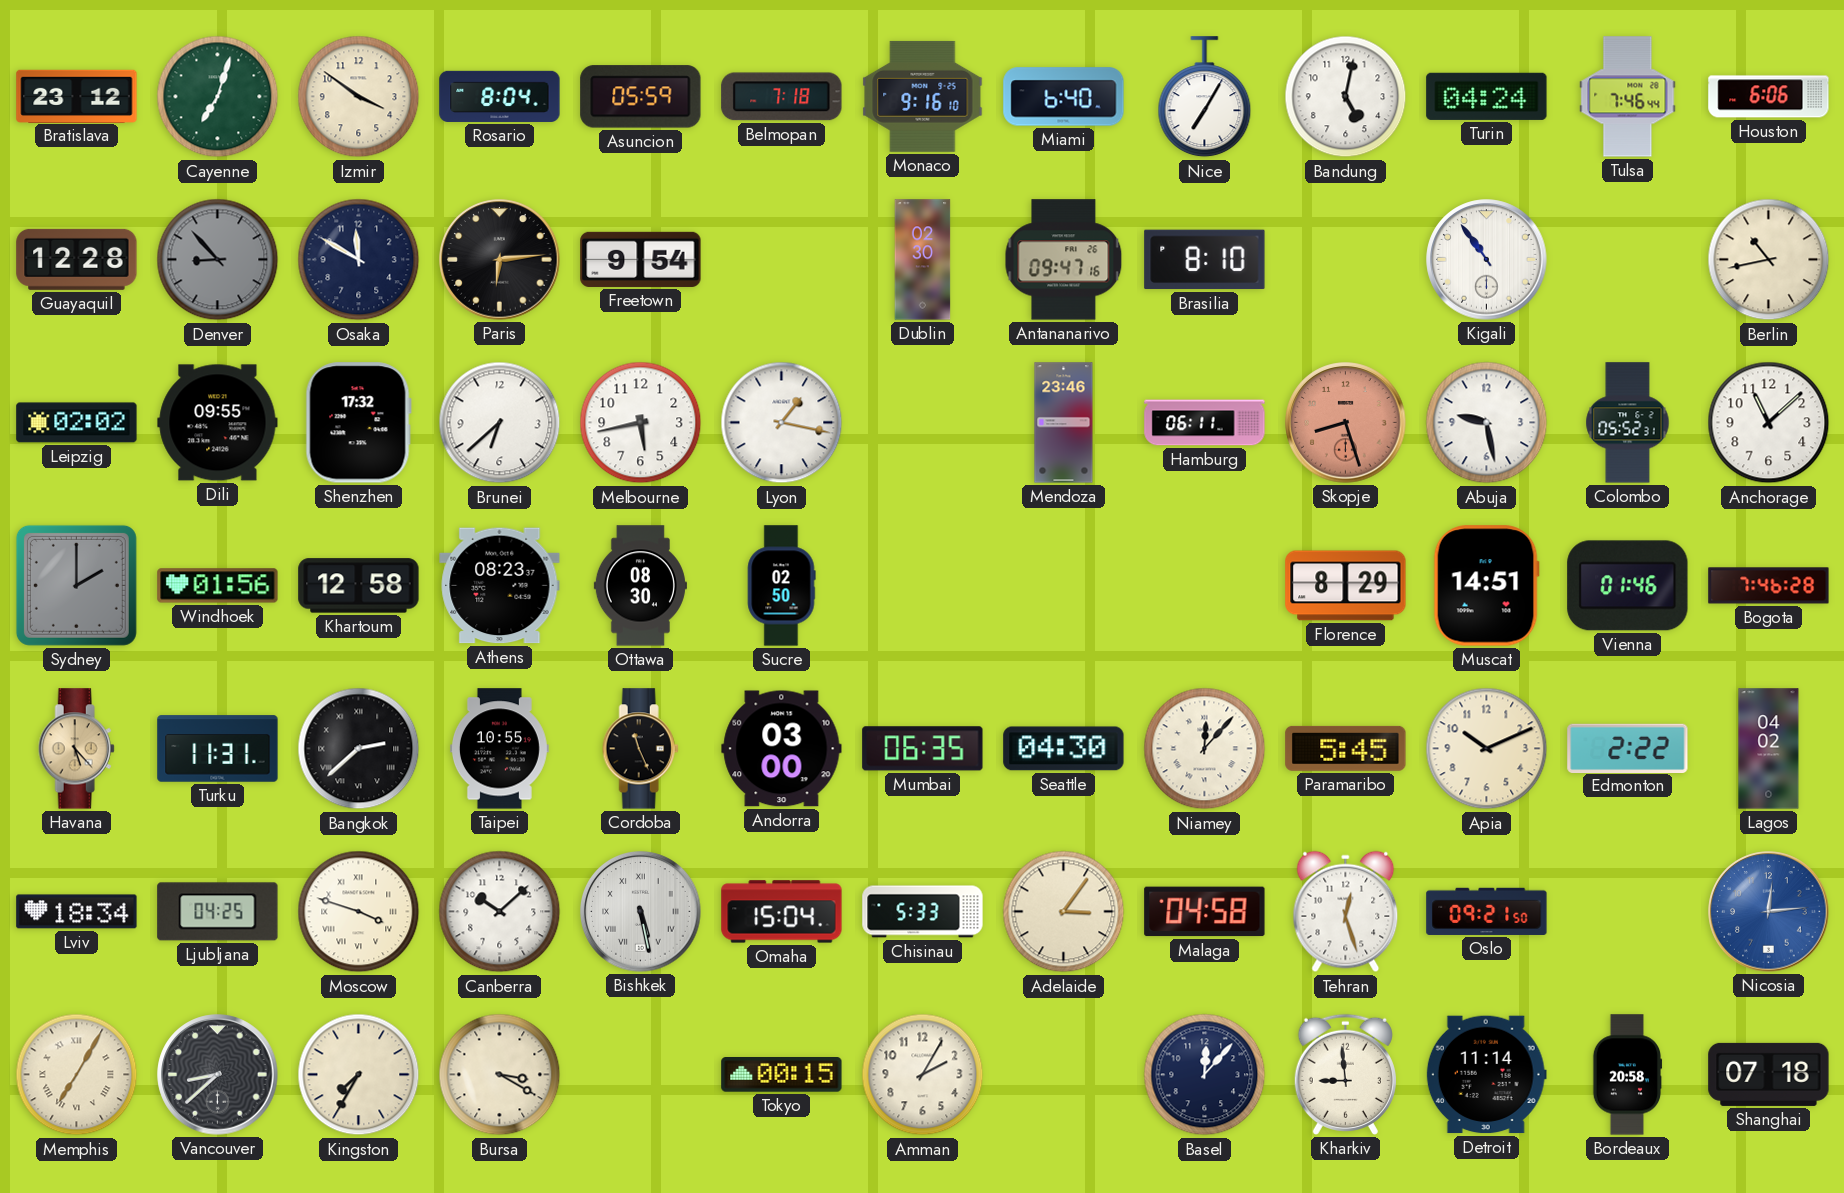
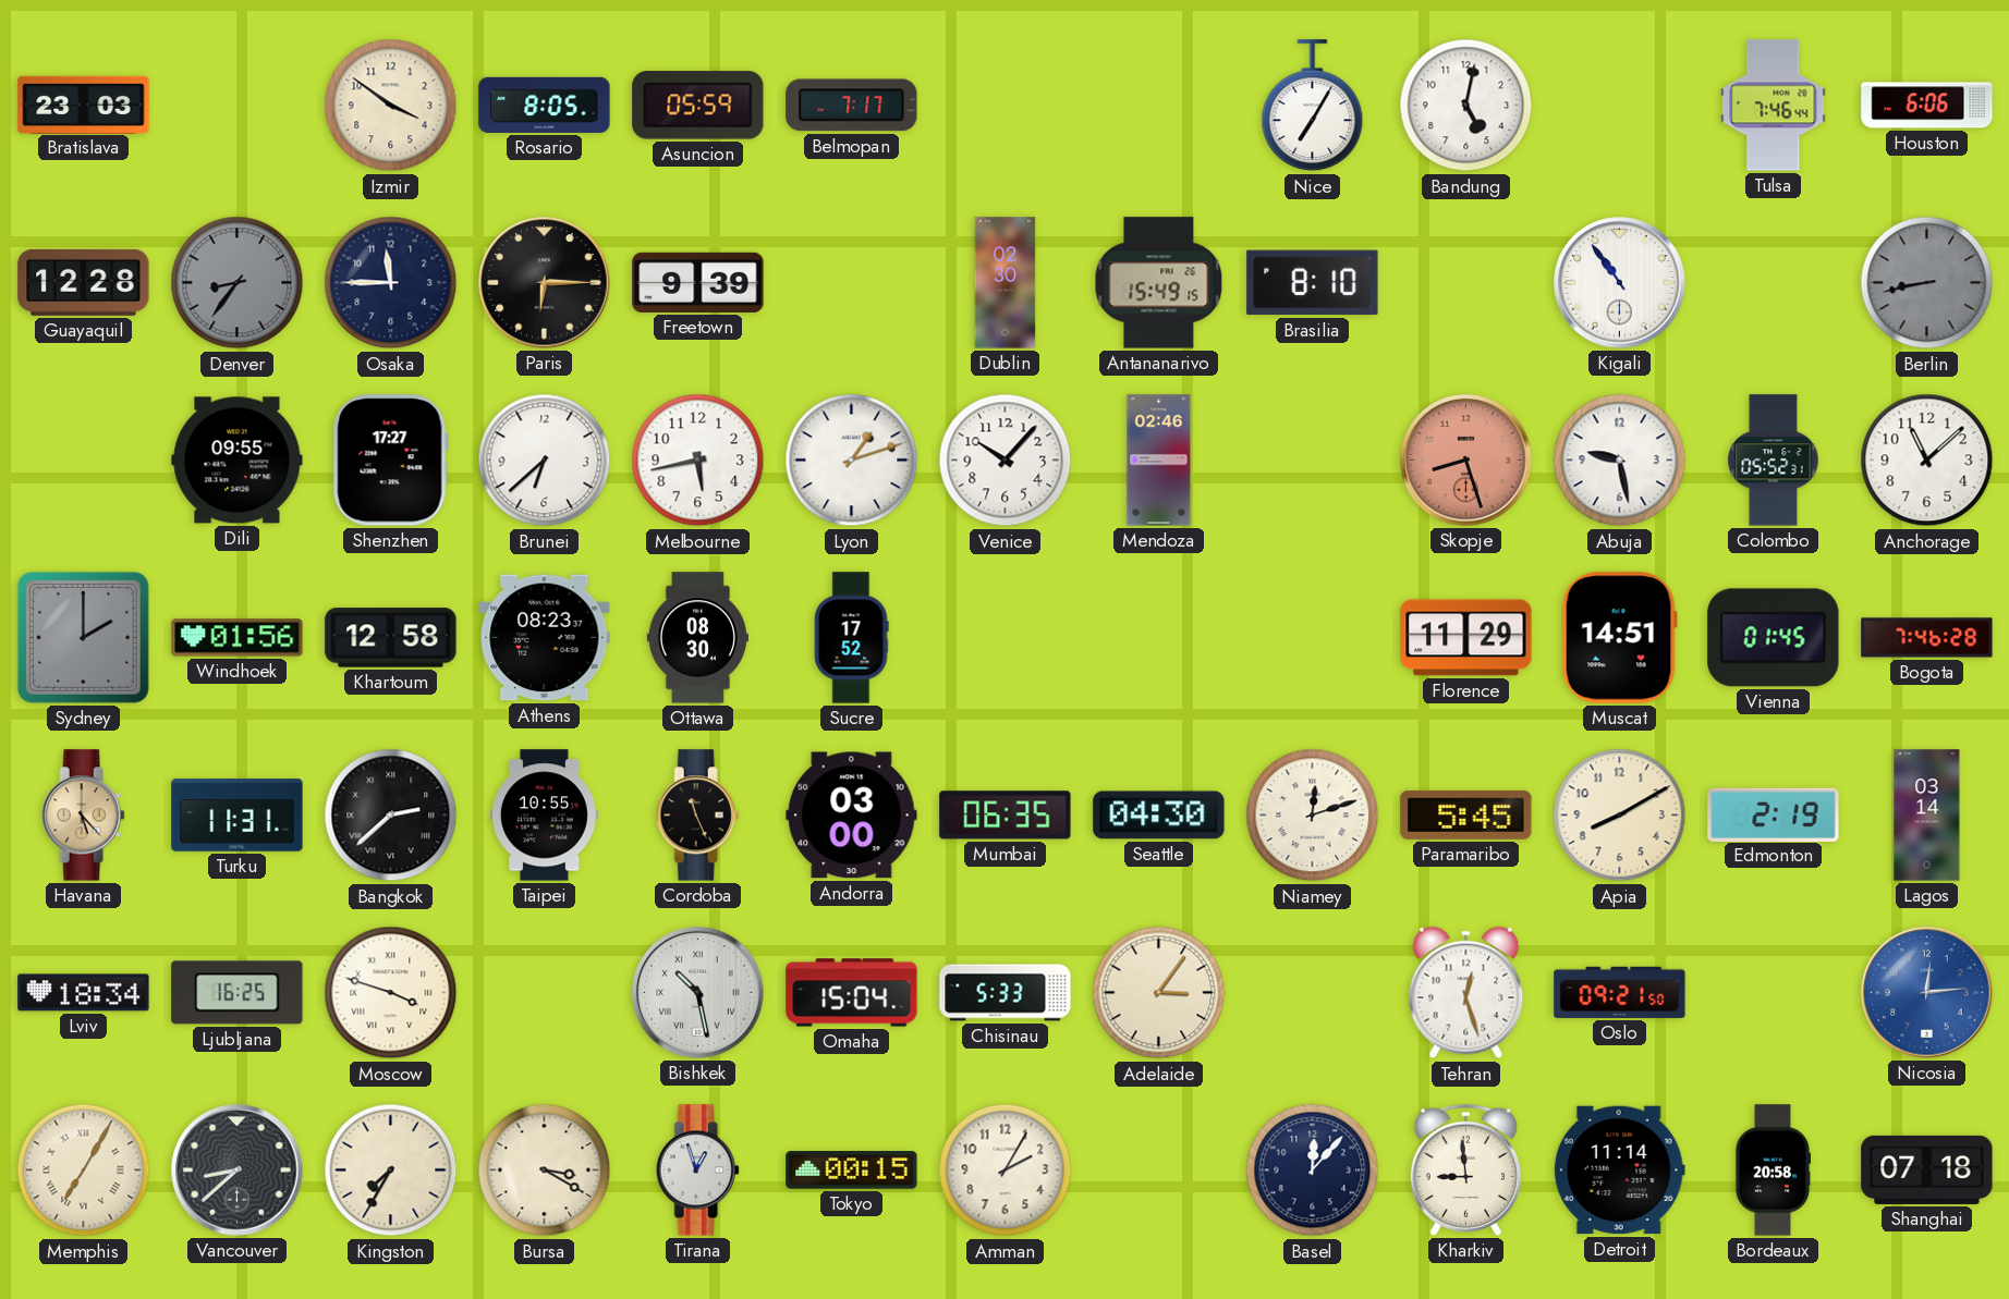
Bratislava: 23:12 -> 23:03 (84, 105)
Cayenne: 7:03 -> none (218, 97)
Rosario: 8:04 -> 8:05 (545, 105)
Belmopan: 7:18 -> 7:17 (852, 106)
Monaco: 9:16 -> none (923, 96)
Miami: 6:40 -> none (1064, 97)
Turin: 04:24 -> none (1487, 96)
Denver: 8:53 -> 8:36 (238, 283)
Osaka: 11:50 -> 11:45 (391, 283)
Paris: 6:14 -> 6:15 (545, 283)
Freetown: 9:54 -> 9:39 (698, 282)
Antananarivo: 09:47 -> 15:49 (1159, 283)
Berlin: 10:43 -> 8:43 (1927, 283)
Berlin dial: cream -> grey (1927, 283)
Leipzig: 02:02 -> none (77, 423)
Shenzhen: 17:32 -> 17:27 (390, 461)
Lyon: 1:17 -> 1:12 (852, 461)
Venice: none -> 10:07 (1006, 461)
Mendoza: 23:46 -> 02:46 (1159, 461)
Hamburg: 06:11 -> none (1205, 423)
Sucre: 02:50 -> 17:52 (851, 638)
Florence: 8:29 -> 11:29 (1466, 638)
Vienna: 01:46 -> 01:45 (1774, 638)
Niamey: 12:07 -> 12:12 (1313, 816)
Apia: 10:11 -> 8:10 (1620, 816)
Edmonton: 2:22 -> 2:19 (1774, 814)
Lagos: 04:02 -> 03:14 (1927, 816)
Ljubljana: 04:25 -> 16:25 (238, 993)
Canberra: 10:08 -> none (500, 912)
Bishkek: 5:28 -> 10:28 (698, 993)
Malaga: 04:58 -> none (1205, 912)
Tirana: none -> 12:57 (697, 1171)
